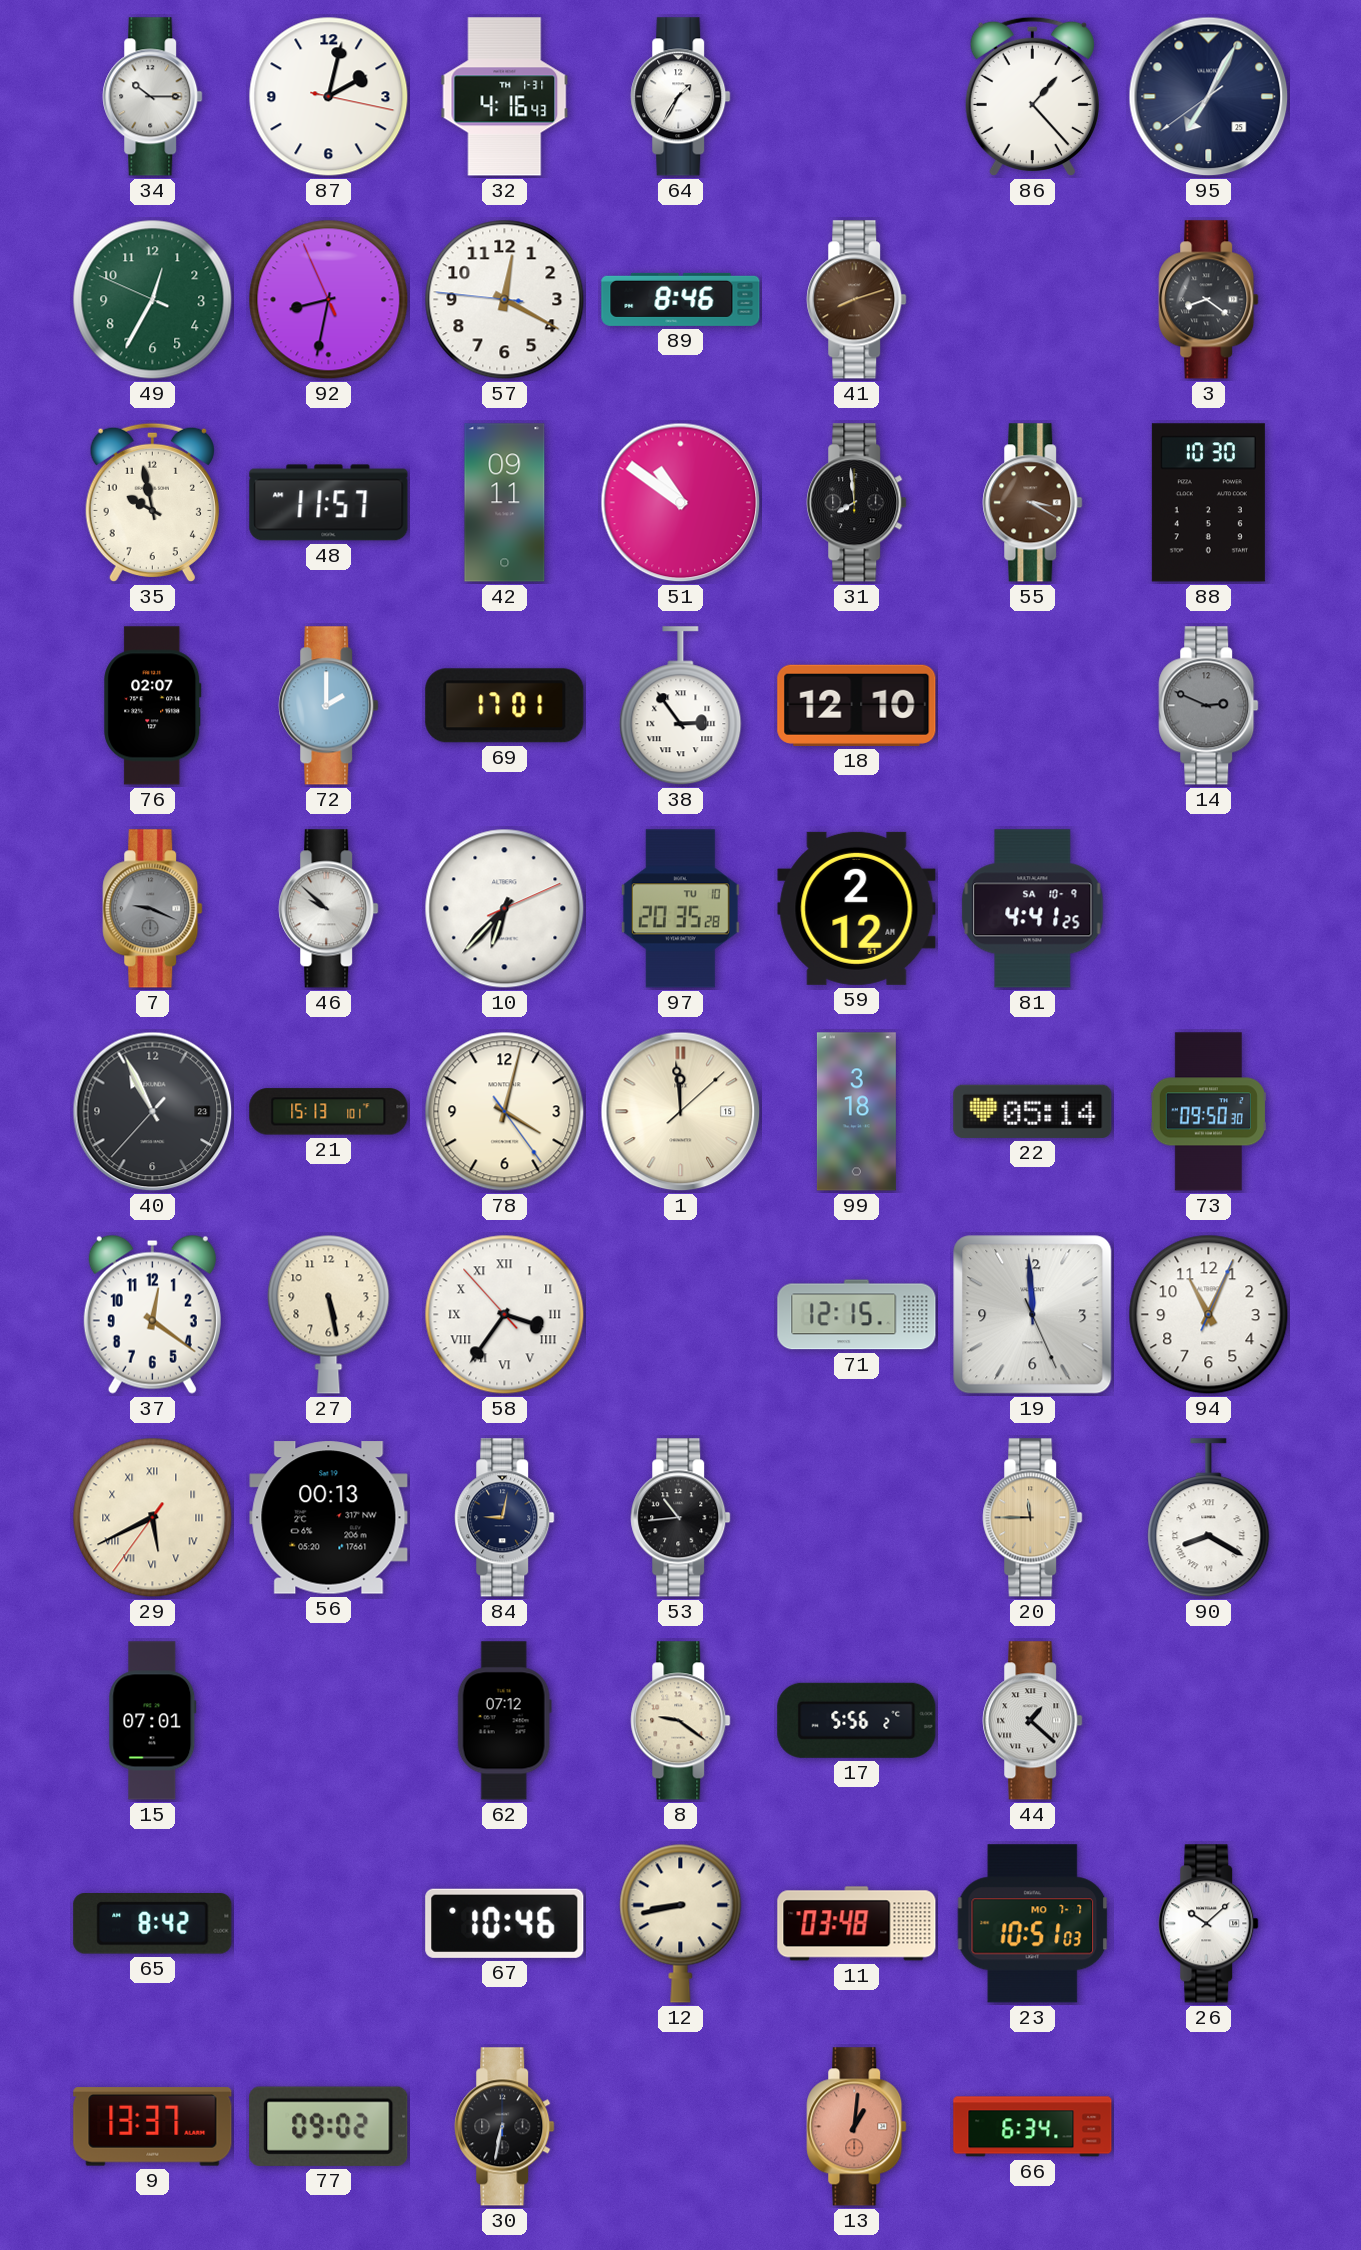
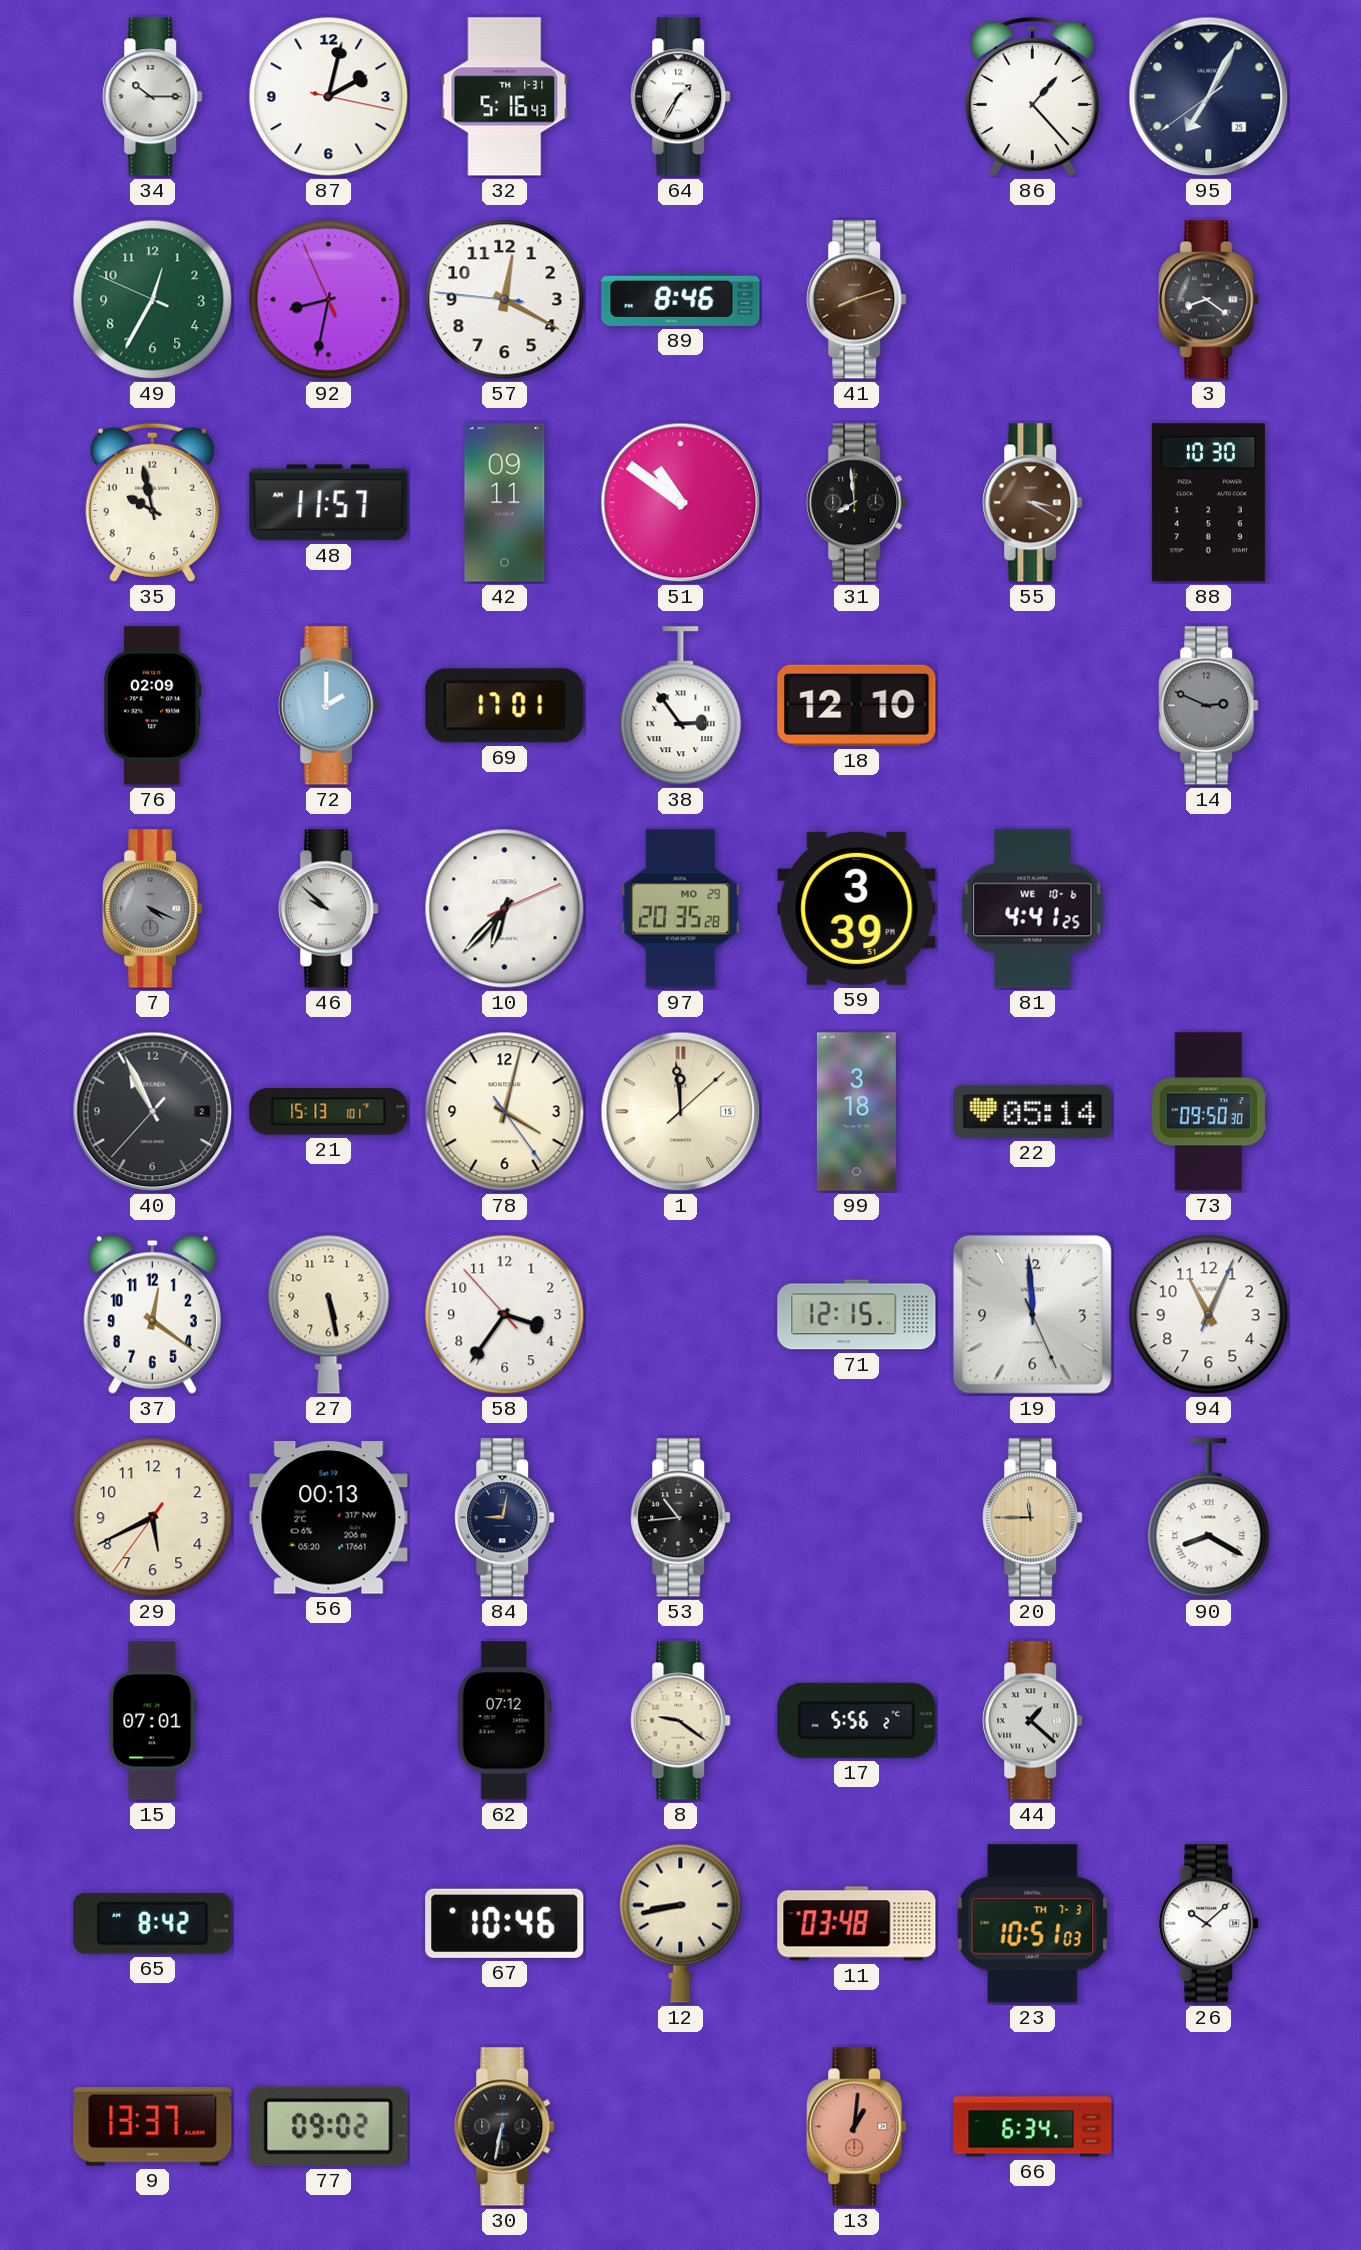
32: 4:16 -> 5:16 (505, 97)
76: 02:07 -> 02:09 (153, 706)
7: 9:19 -> 4:19 (153, 909)
97 date: TU 10 -> MO 29 (680, 909)
59: 2:12 -> 3:39 (857, 908)
81 date: SA 10-9 -> WE 10-6 (1033, 909)
40 date: 23 -> 2 (153, 1112)
58 numerals: Roman -> Arabic (505, 1315)
29 numerals: Roman -> Arabic (153, 1518)
23 date: MO 7-7 -> TH 7-3 (1033, 1924)
